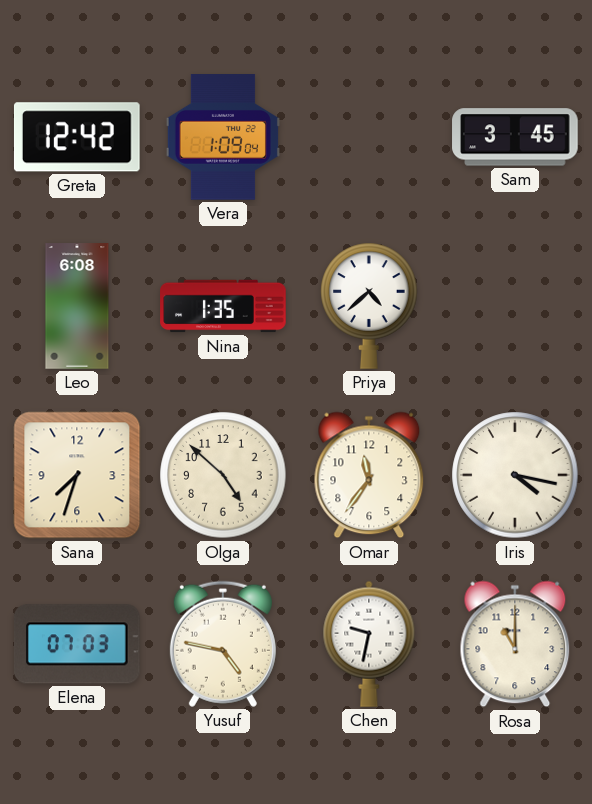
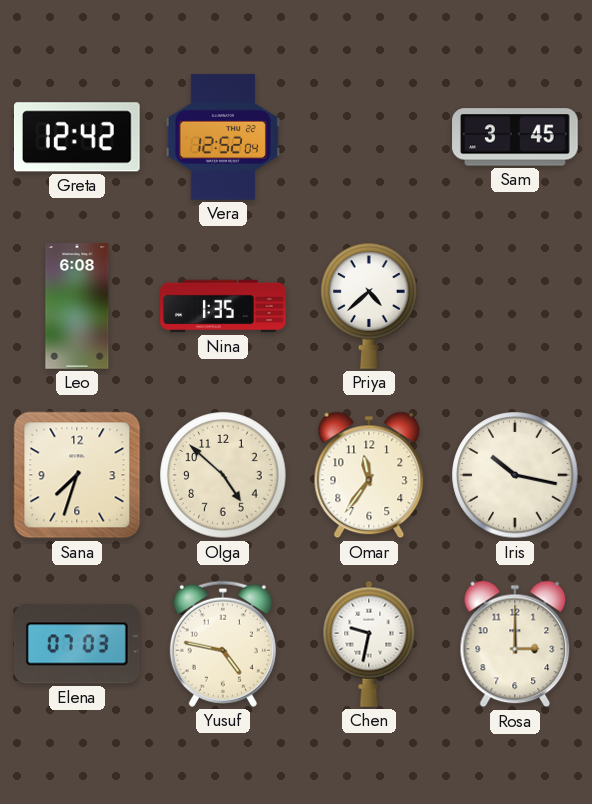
Vera: 1:09 -> 12:52 (223, 137)
Iris: 4:17 -> 10:17 (515, 475)
Rosa: 11:00 -> 3:00 (515, 644)
